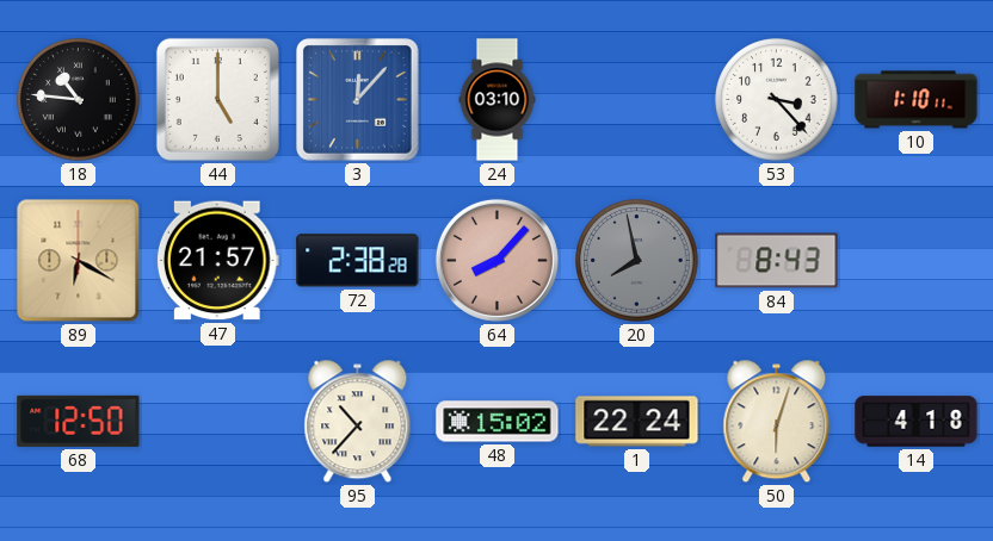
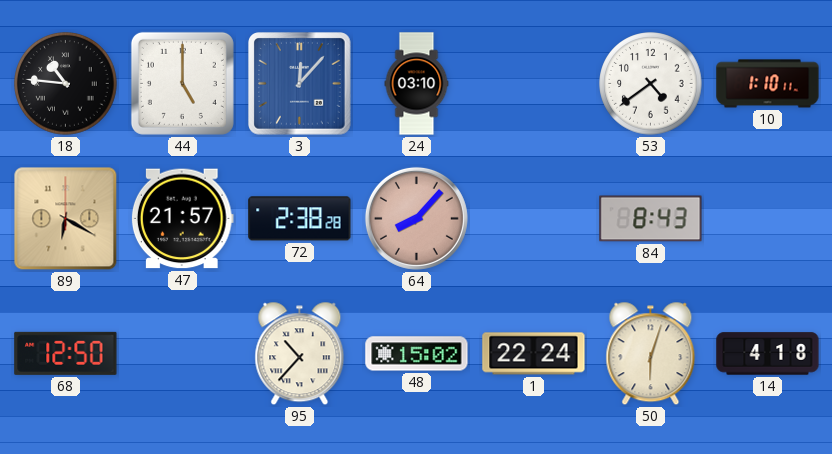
53: 3:23 -> 4:39 (651, 84)
20: 7:58 -> none (637, 261)
